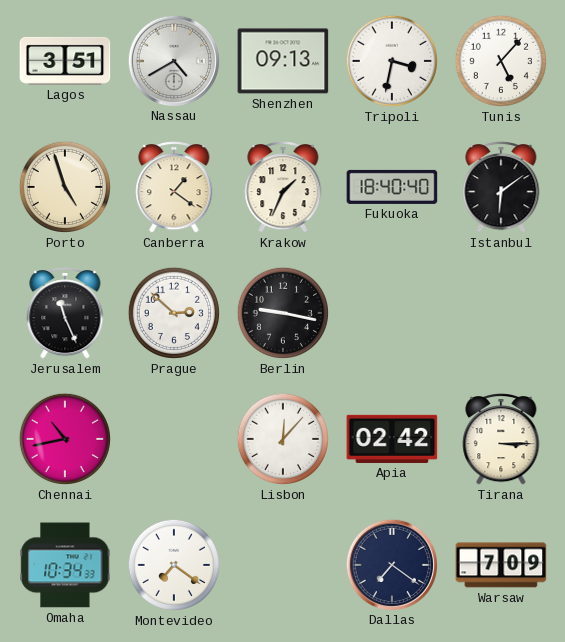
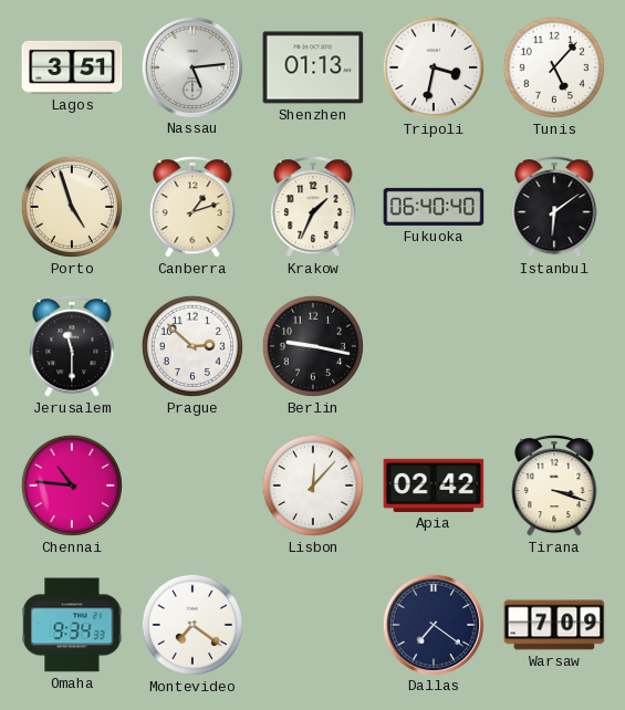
Nassau: 4:40 -> 5:14 (191, 66)
Shenzhen: 09:13 -> 01:13 (313, 67)
Canberra: 1:21 -> 1:12 (192, 207)
Fukuoka: 18:40 -> 06:40 (434, 207)
Jerusalem: 11:26 -> 11:30 (72, 346)
Chennai: 10:43 -> 10:46 (72, 485)
Tirana: 3:15 -> 3:18 (554, 485)
Omaha: 10:34 -> 9:34 (72, 625)
